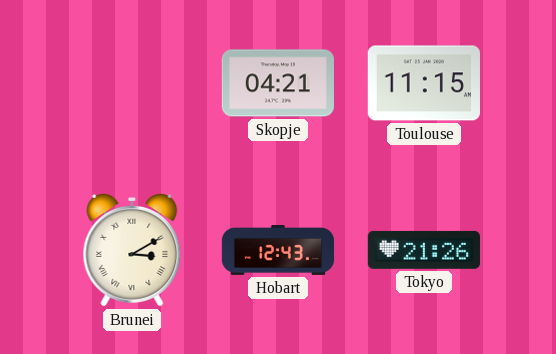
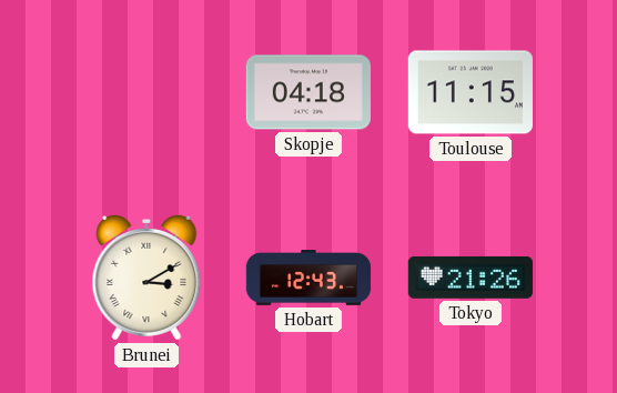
Skopje: 04:21 -> 04:18 (308, 92)
